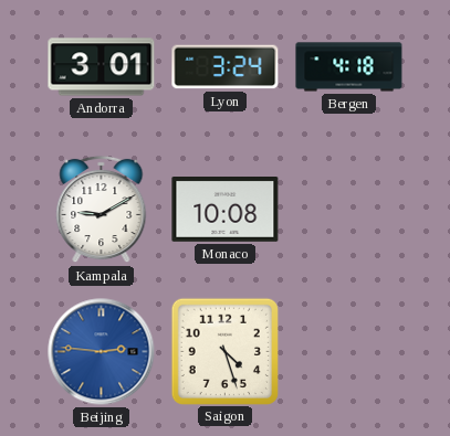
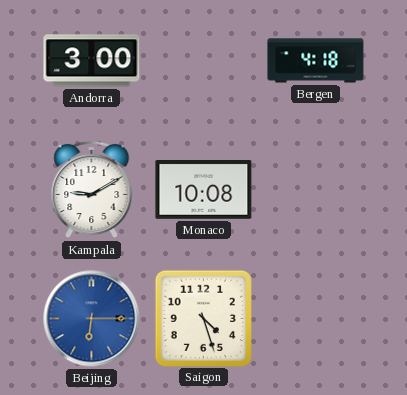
Andorra: 3:01 -> 3:00 (92, 61)
Lyon: 3:24 -> none (226, 67)
Beijing: 2:46 -> 6:15 (92, 319)
